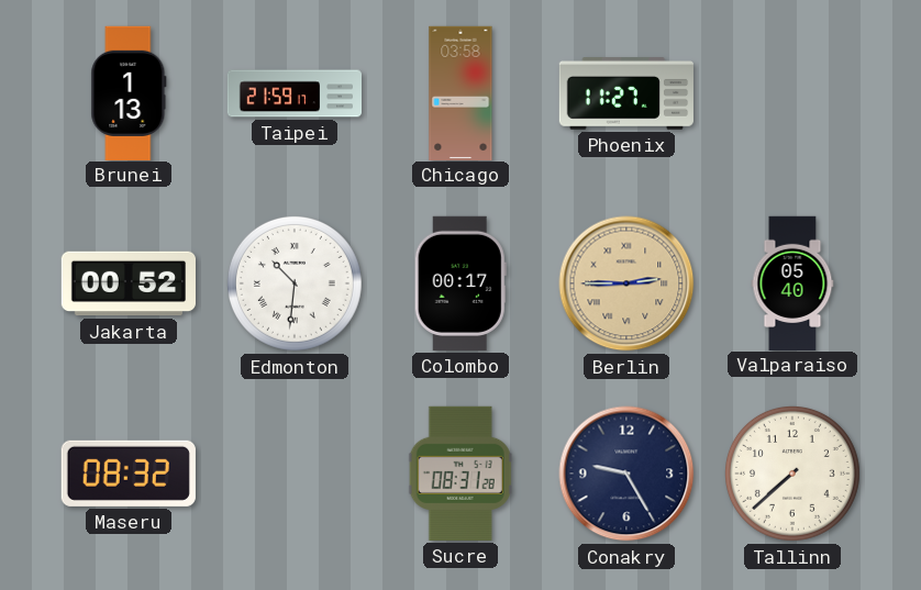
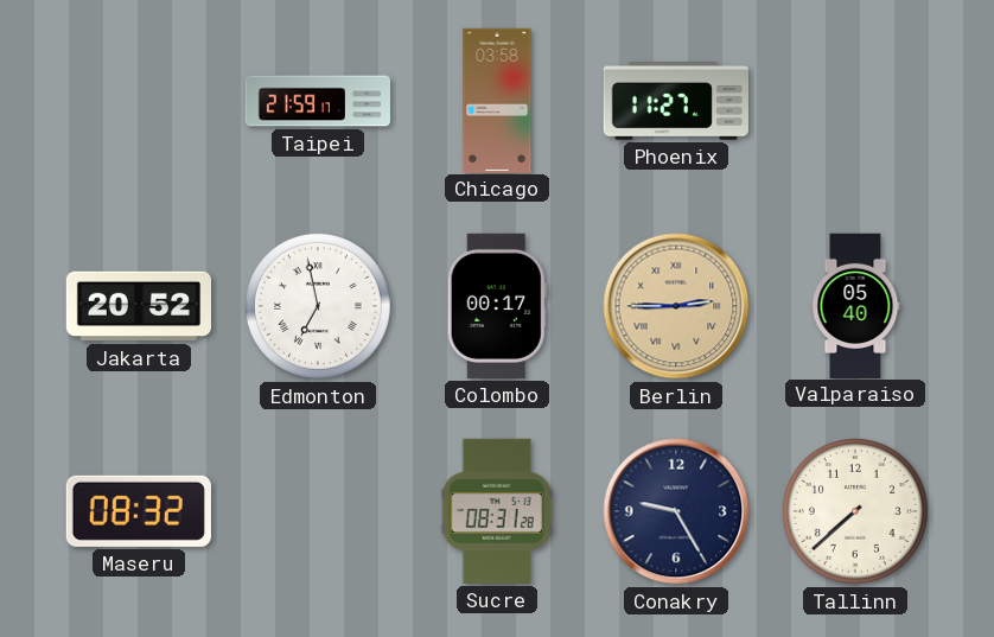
Brunei: 1:13 -> none (129, 92)
Jakarta: 00:52 -> 20:52 (138, 306)
Edmonton: 10:31 -> 6:58 (318, 306)
